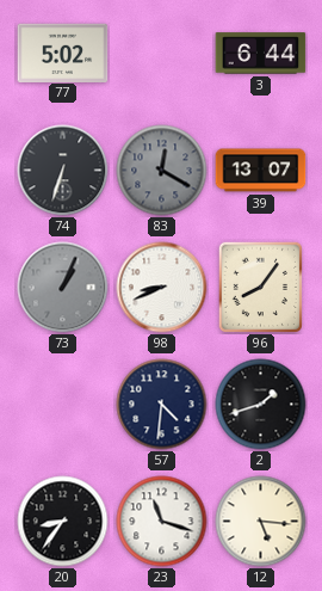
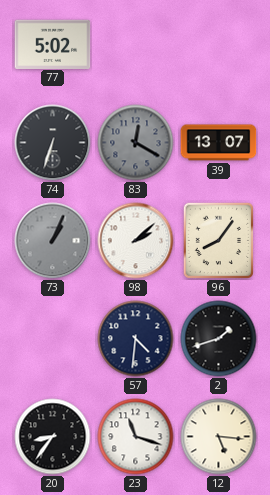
3: 6:44 -> none (261, 54)
98: 8:41 -> 2:08 (136, 241)
